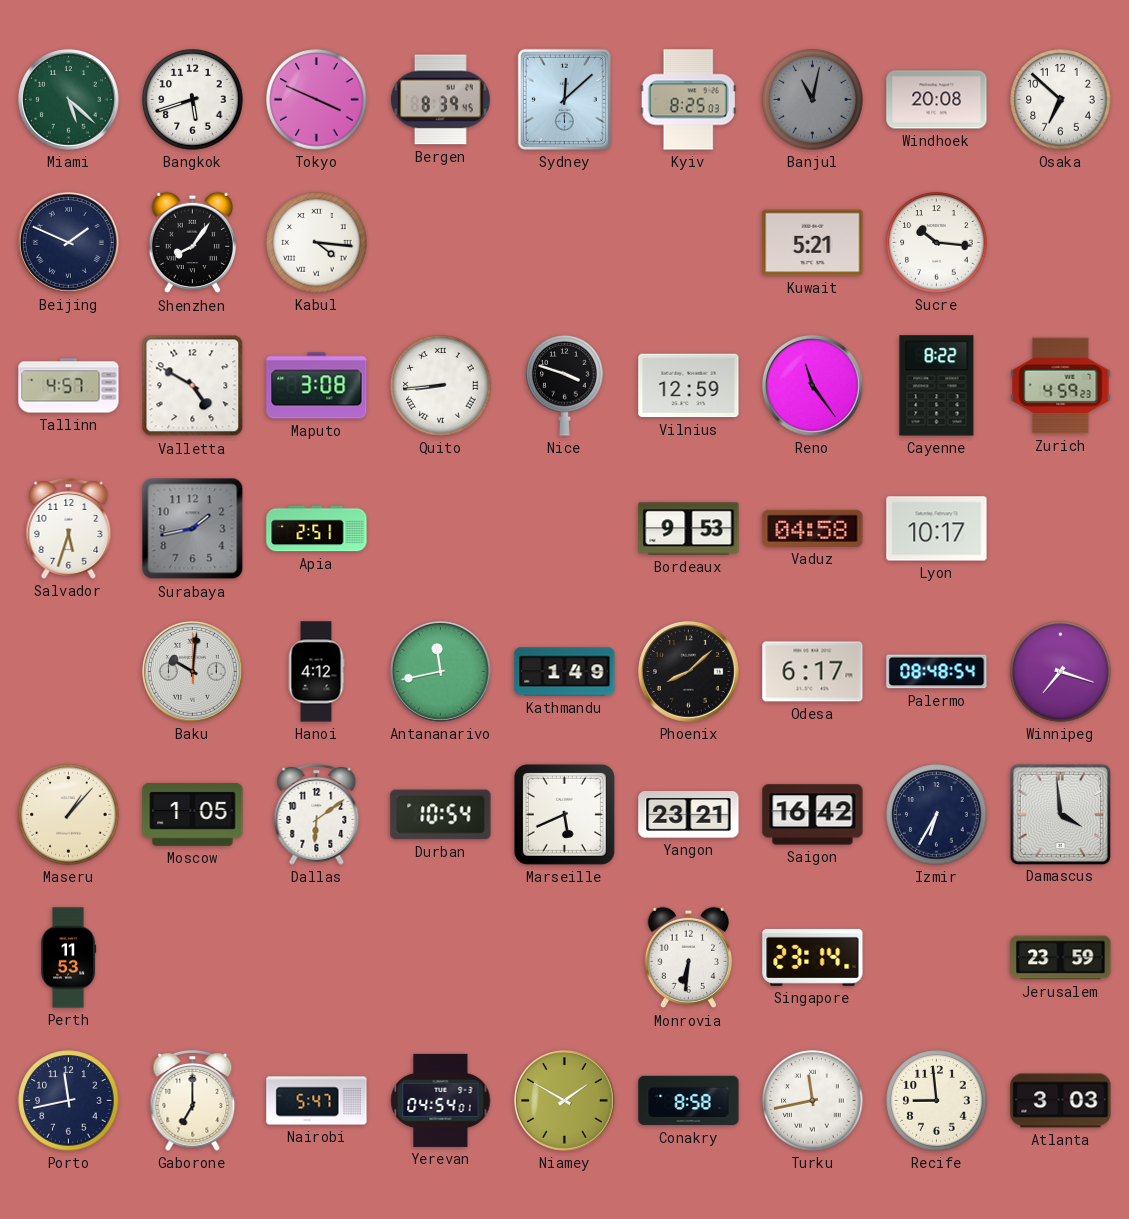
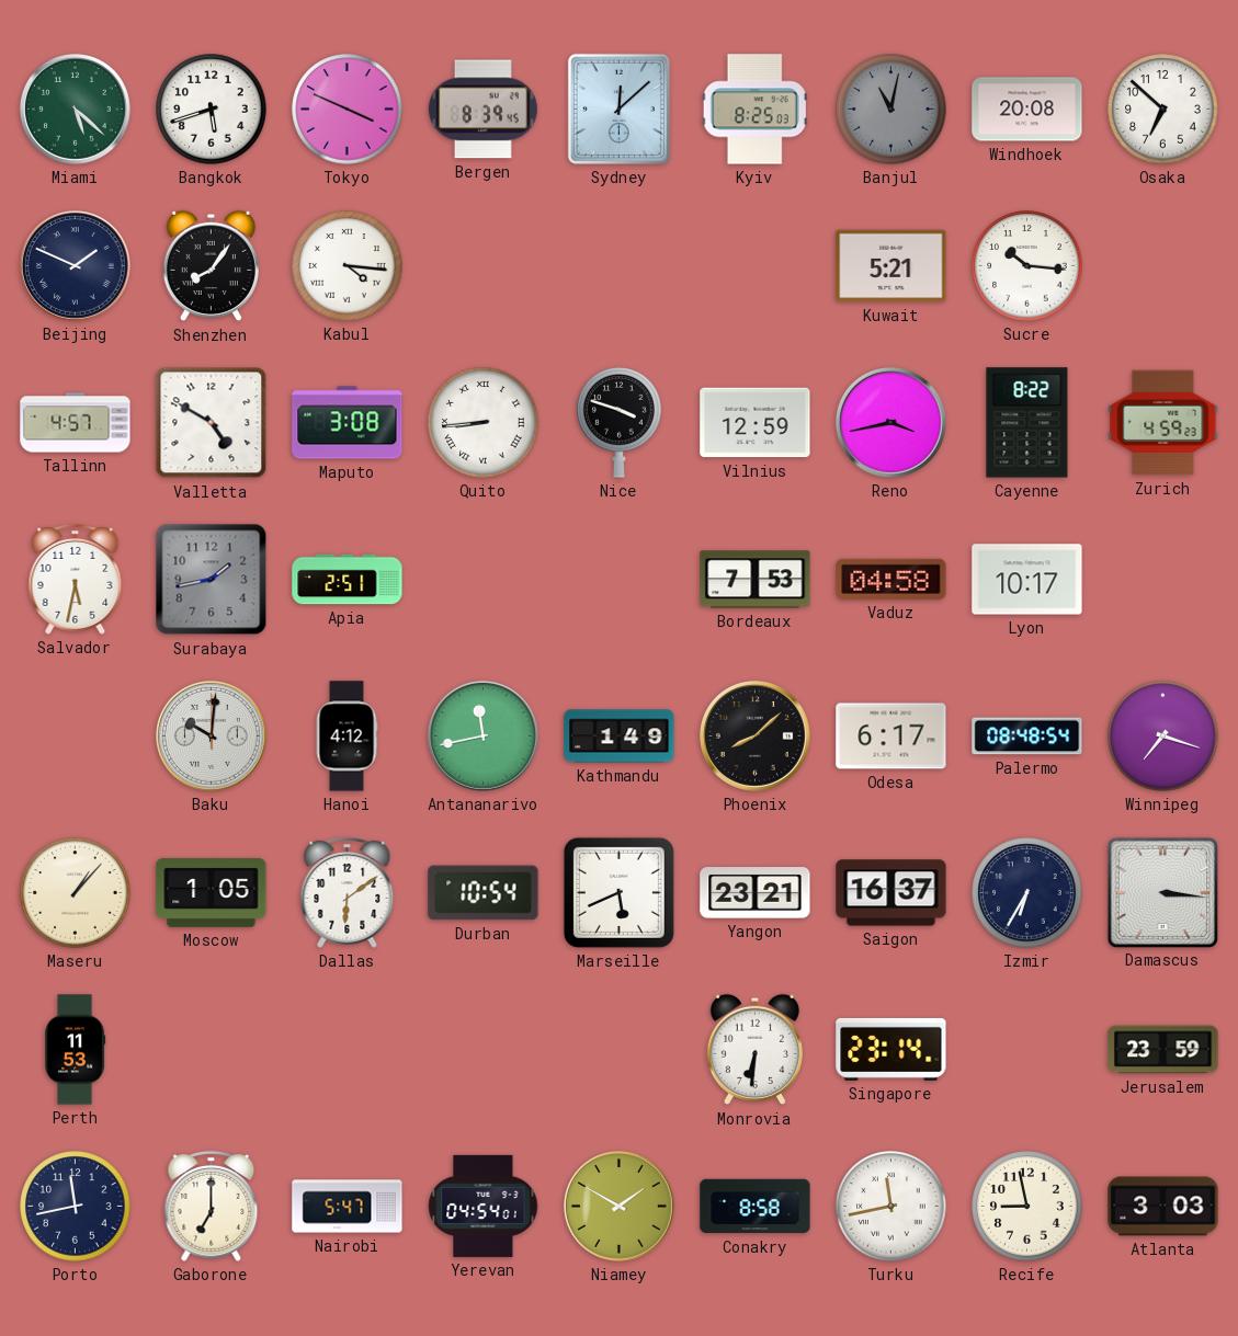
Reno: 11:24 -> 3:43 (890, 422)
Salvador: 5:33 -> 5:32 (76, 579)
Bordeaux: 9:53 -> 7:53 (756, 580)
Saigon: 16:42 -> 16:37 (891, 893)
Damascus: 3:59 -> 3:16 (1162, 892)
Recife: 8:59 -> 8:58 (1027, 1207)
